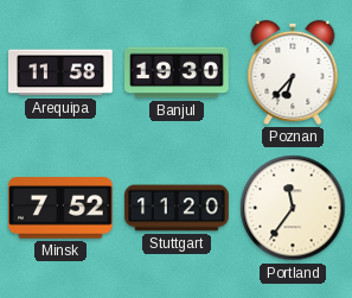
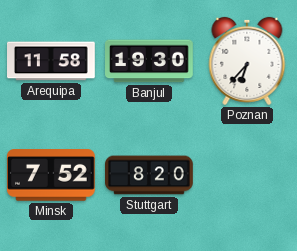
Stuttgart: 11:20 -> 8:20 (150, 175)
Portland: 11:36 -> none (293, 208)
